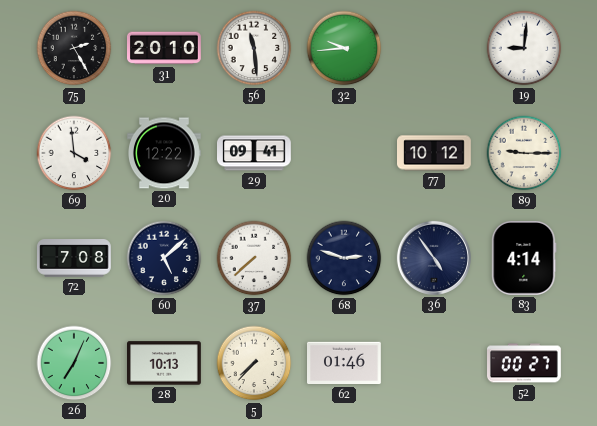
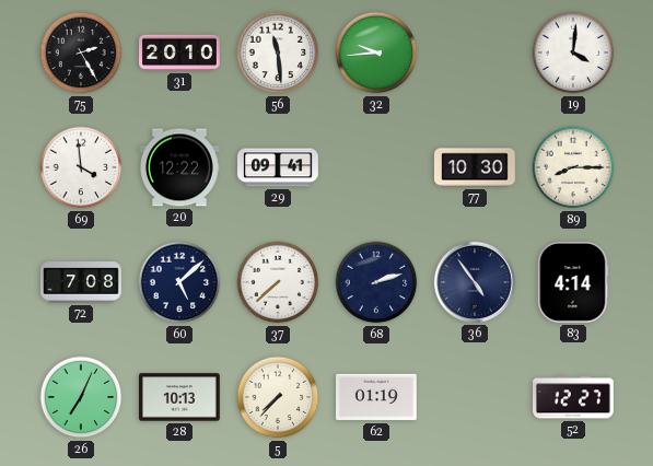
19: 9:01 -> 4:01 (573, 53)
77: 10:12 -> 10:30 (476, 167)
89: 9:15 -> 8:15 (573, 167)
68: 2:48 -> 2:12 (376, 282)
62: 01:46 -> 01:19 (377, 397)
52: 00:27 -> 12:27 (574, 397)
